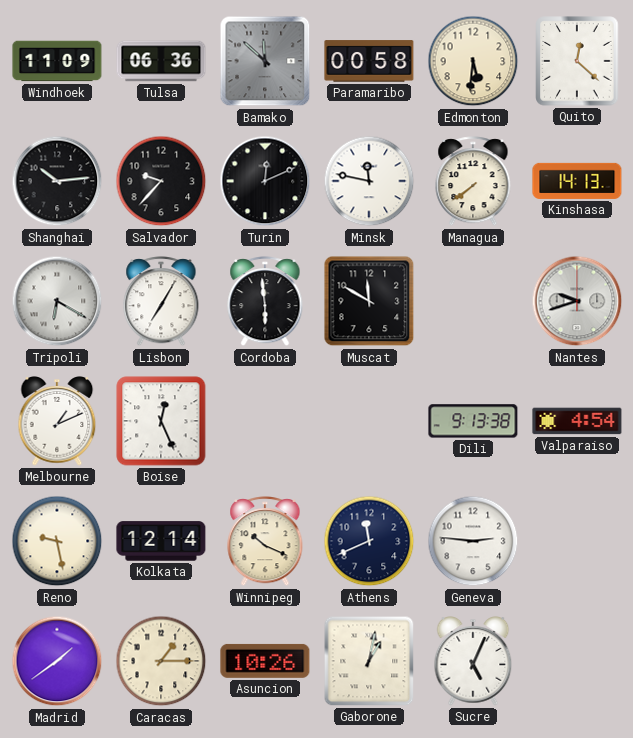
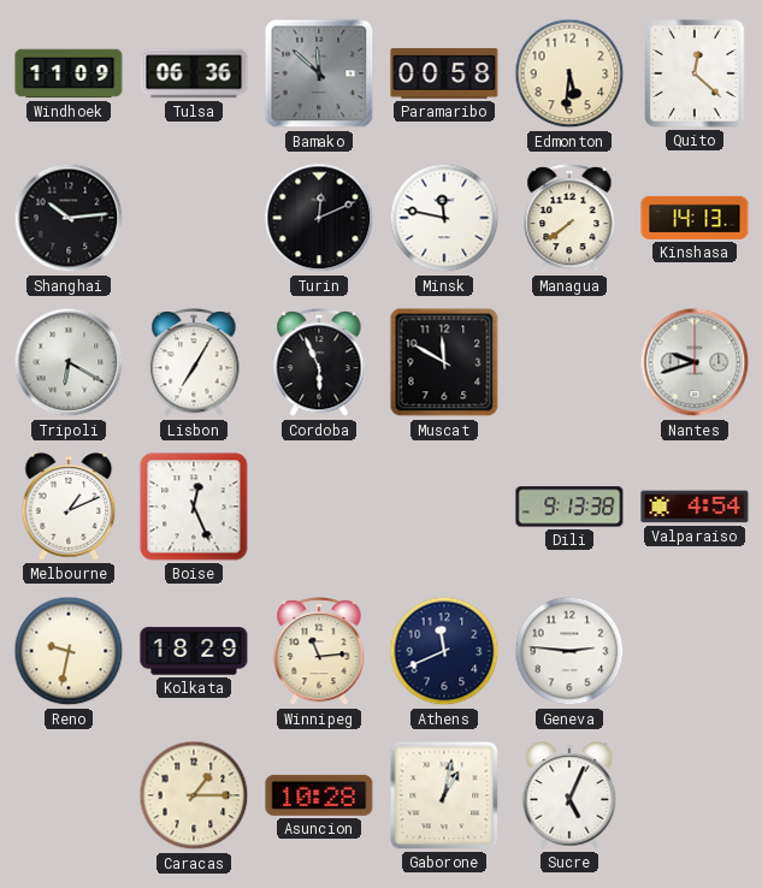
Salvador: 9:37 -> none (161, 181)
Cordoba: 5:59 -> 5:56 (319, 363)
Reno: 9:28 -> 9:32 (69, 651)
Kolkata: 12:14 -> 18:29 (194, 651)
Winnipeg: 10:19 -> 11:14 (319, 652)
Madrid: 1:39 -> none (57, 661)
Asuncion: 10:26 -> 10:28 (319, 795)
